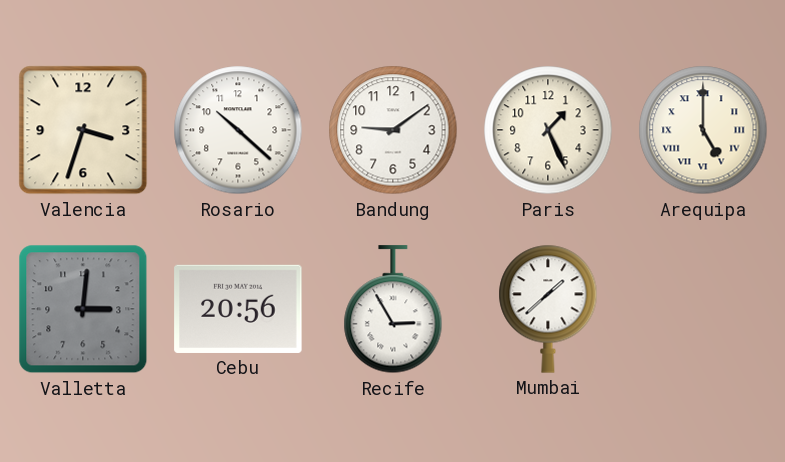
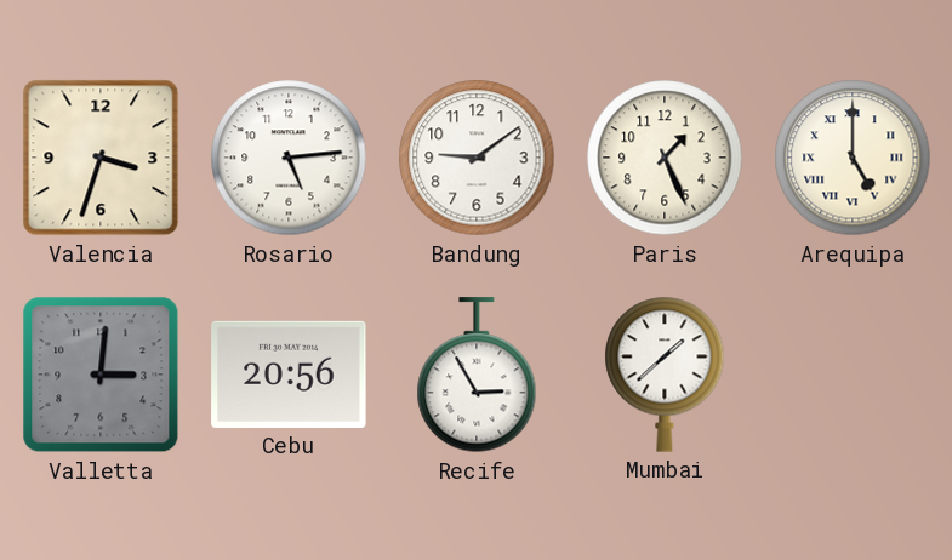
Rosario: 10:22 -> 5:14 (289, 158)
